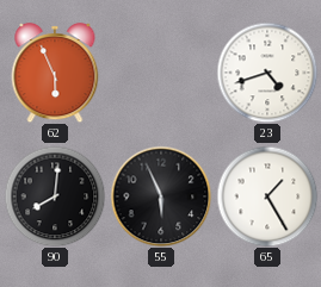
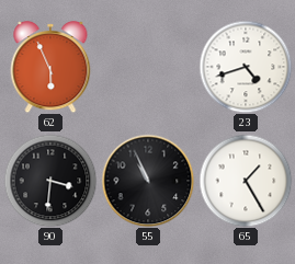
90: 8:01 -> 3:31 (50, 181)
55: 5:56 -> 10:56 (148, 181)
